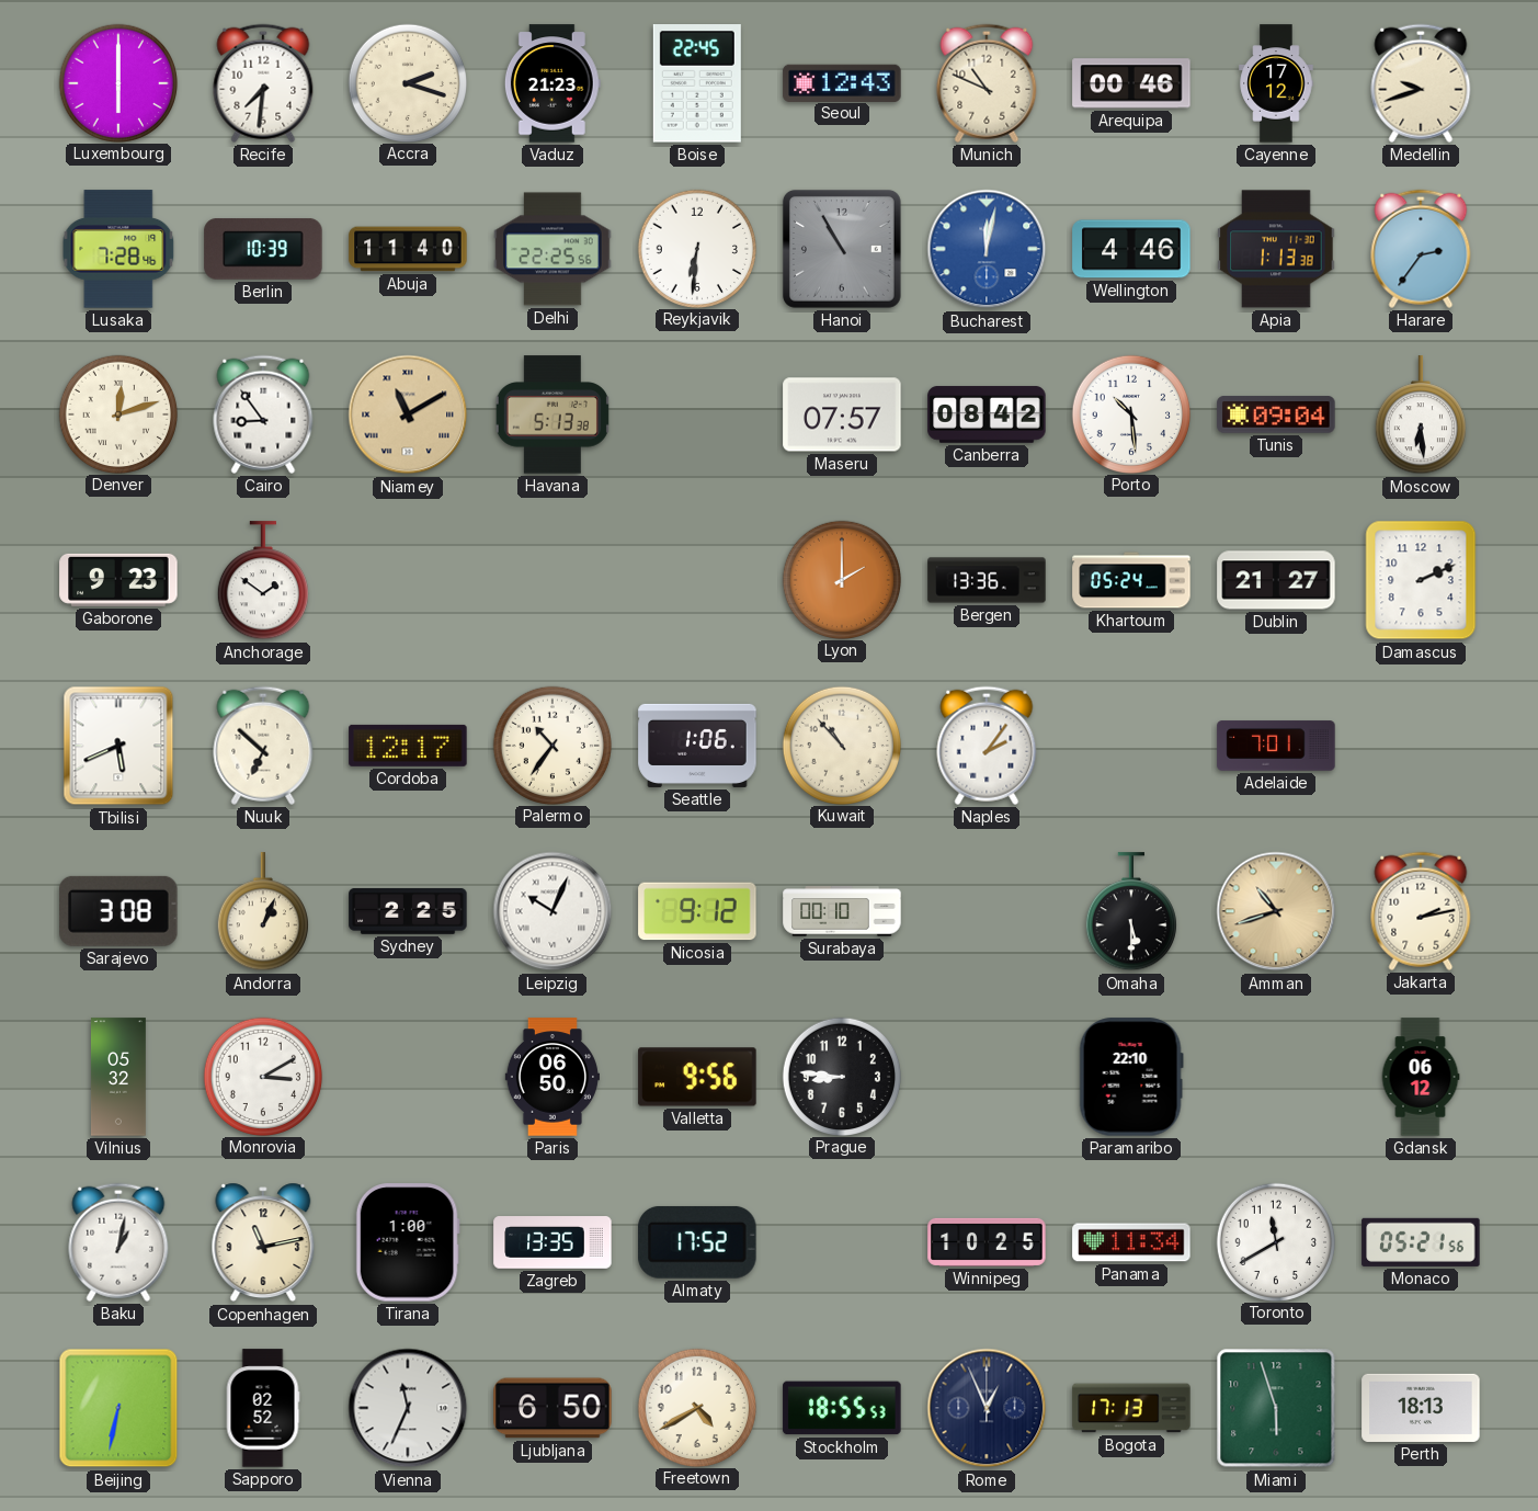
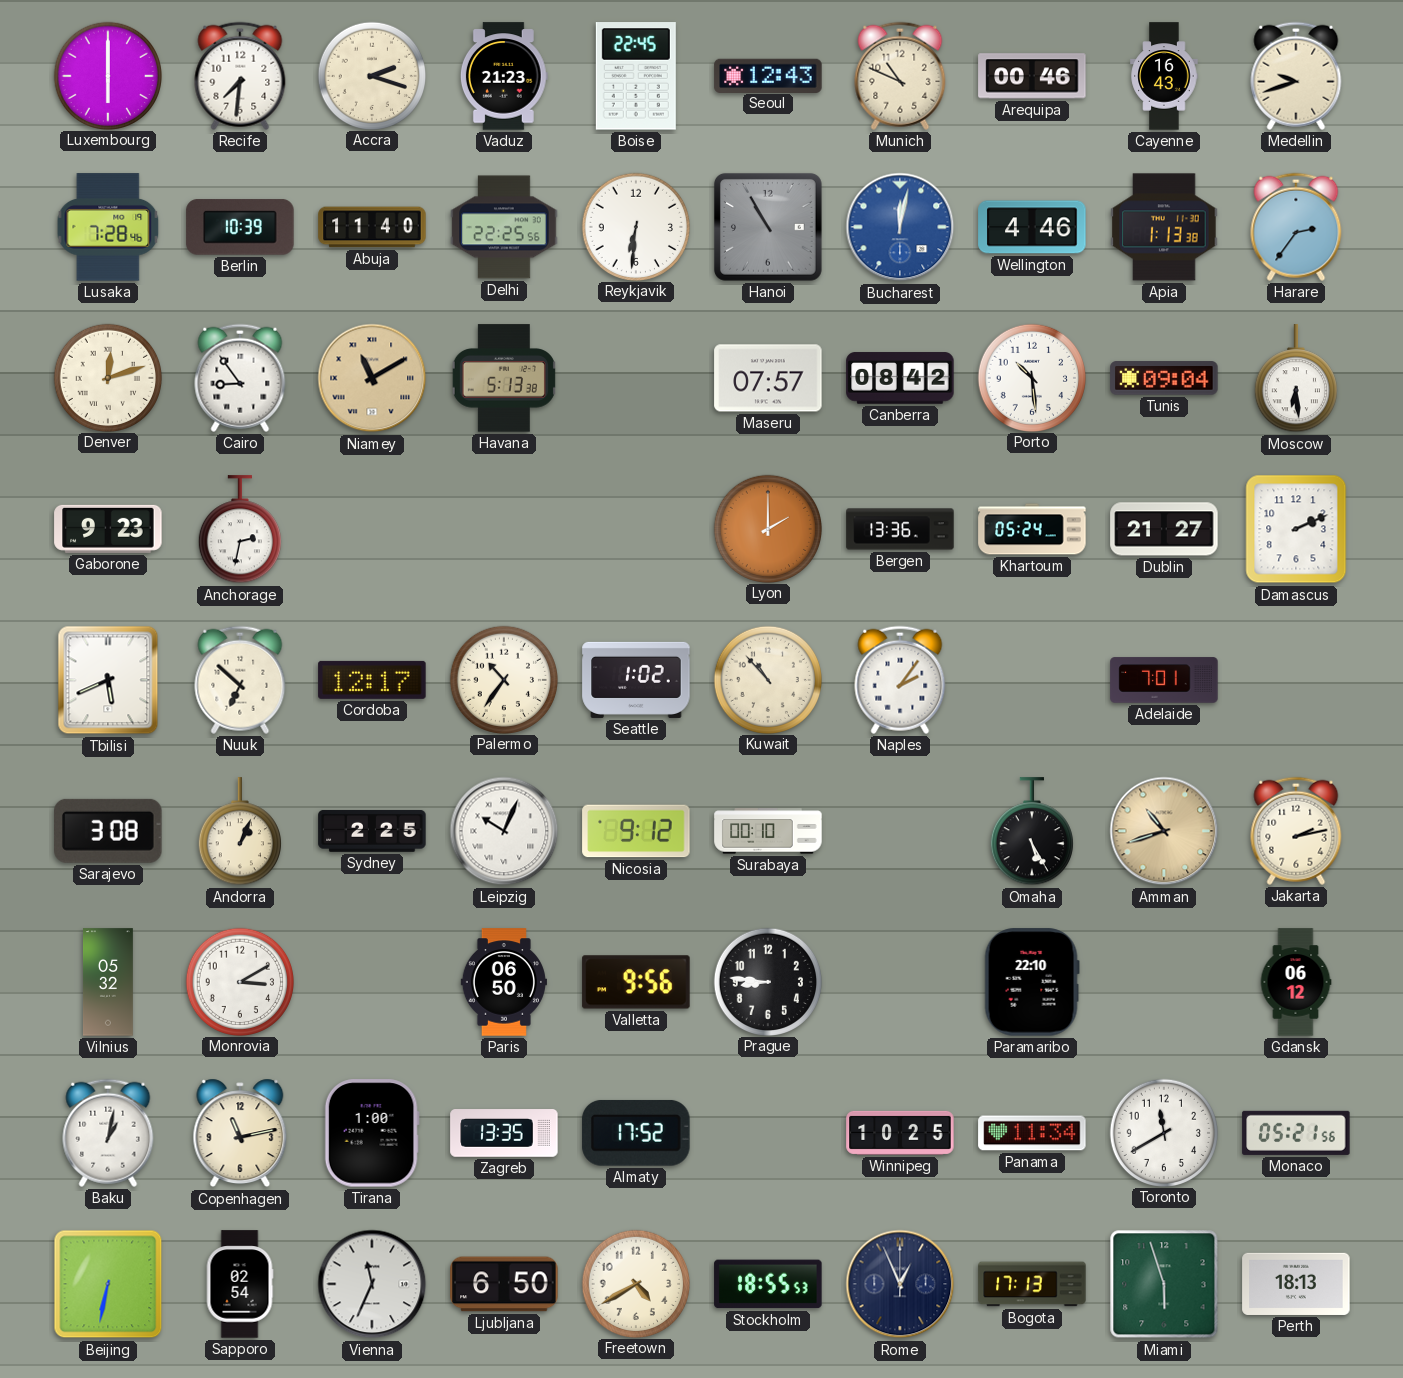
Cayenne: 17:12 -> 16:43 (1164, 76)
Anchorage: 1:51 -> 2:32 (240, 530)
Seattle: 1:06 -> 1:02 (636, 680)
Omaha: 5:30 -> 5:25 (1032, 832)
Sapporo: 02:52 -> 02:54 (240, 1284)
